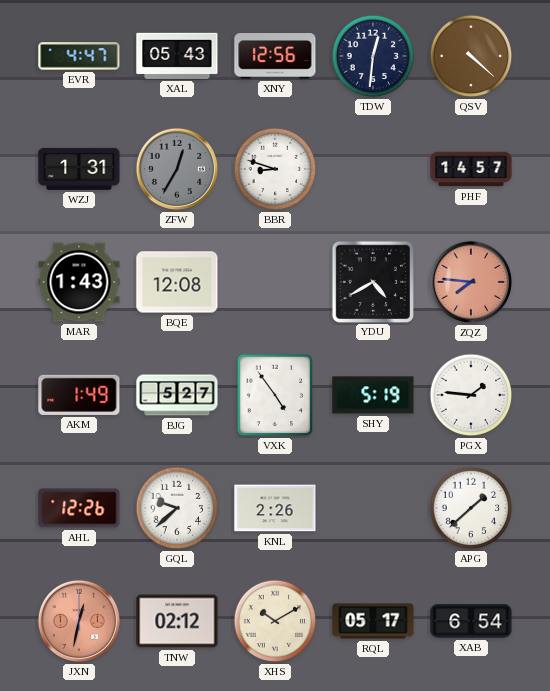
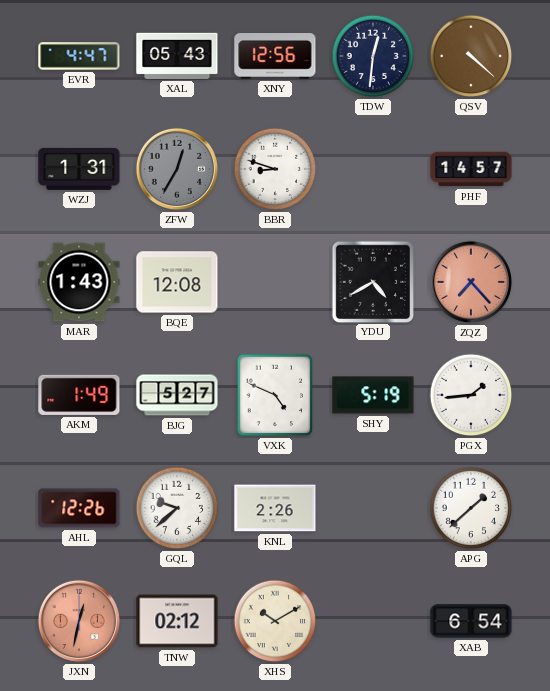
ZQZ: 7:46 -> 7:23 (471, 282)
VXK: 4:54 -> 4:49 (275, 395)
PGX: 1:46 -> 1:44 (471, 395)
RQL: 05:17 -> none (373, 621)
